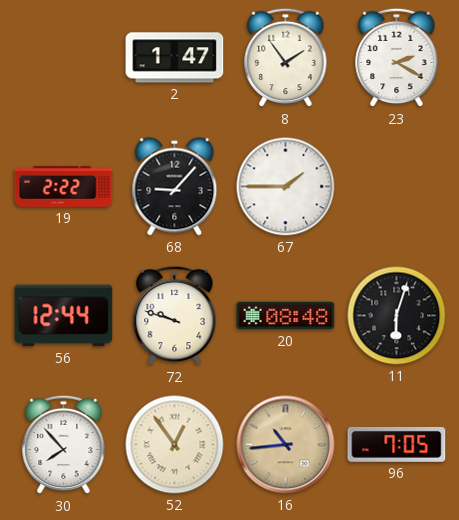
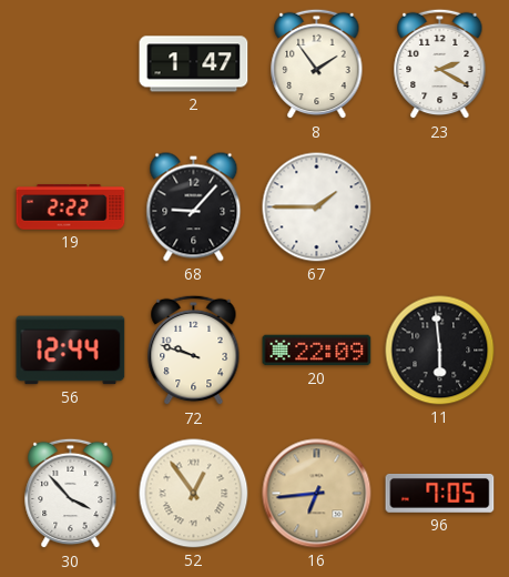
20: 08:48 -> 22:09 (317, 351)
11: 6:03 -> 5:59 (440, 351)
30: 7:53 -> 3:53 (71, 494)
16: 10:44 -> 6:44 (317, 494)
